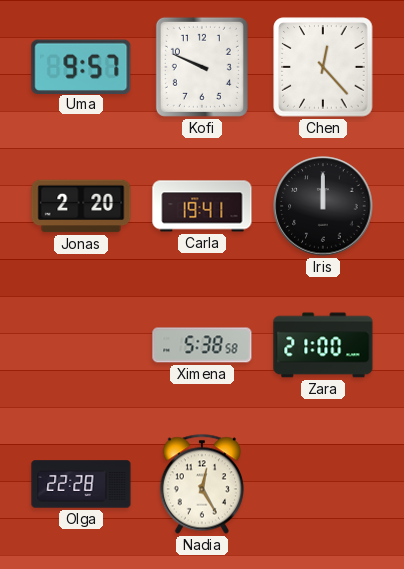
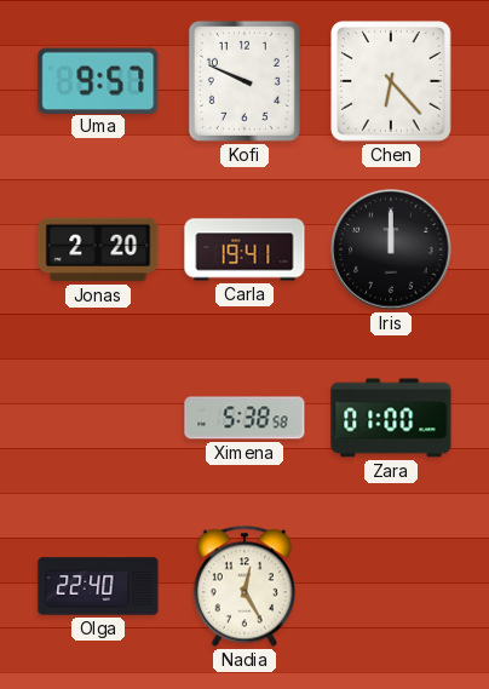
Chen: 12:23 -> 6:23 (391, 81)
Zara: 21:00 -> 01:00 (391, 418)
Olga: 22:28 -> 22:40 (98, 586)
